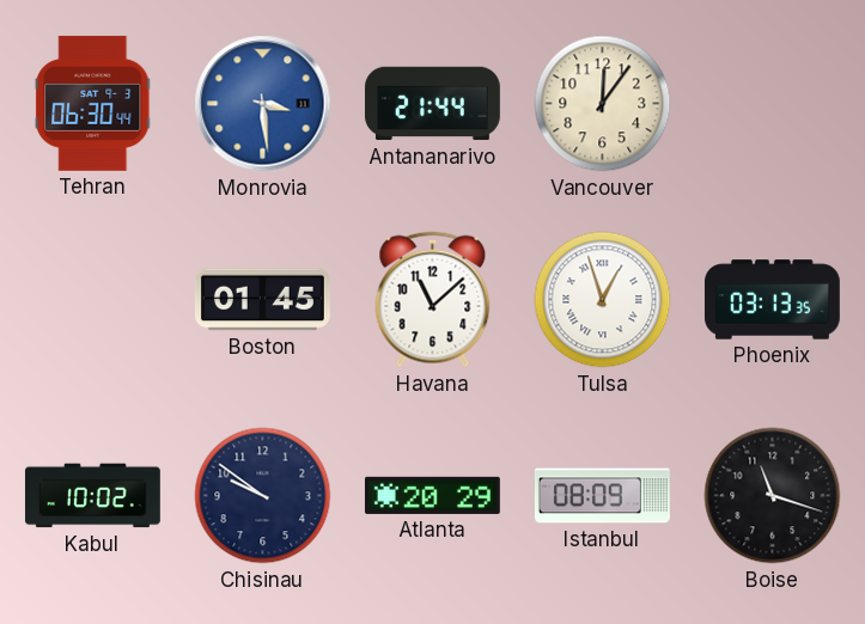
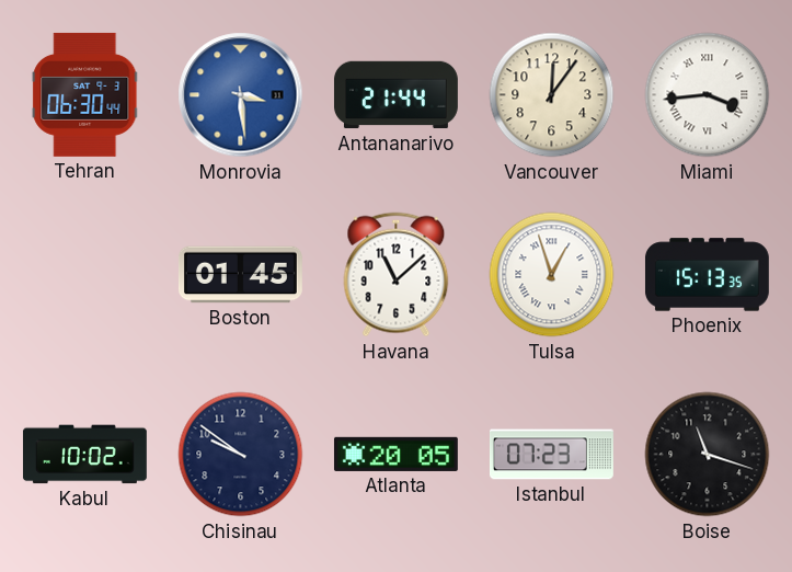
Miami: none -> 3:44 (708, 95)
Phoenix: 03:13 -> 15:13 (707, 275)
Atlanta: 20:29 -> 20:05 (395, 454)
Istanbul: 08:09 -> 07:23 (551, 455)
